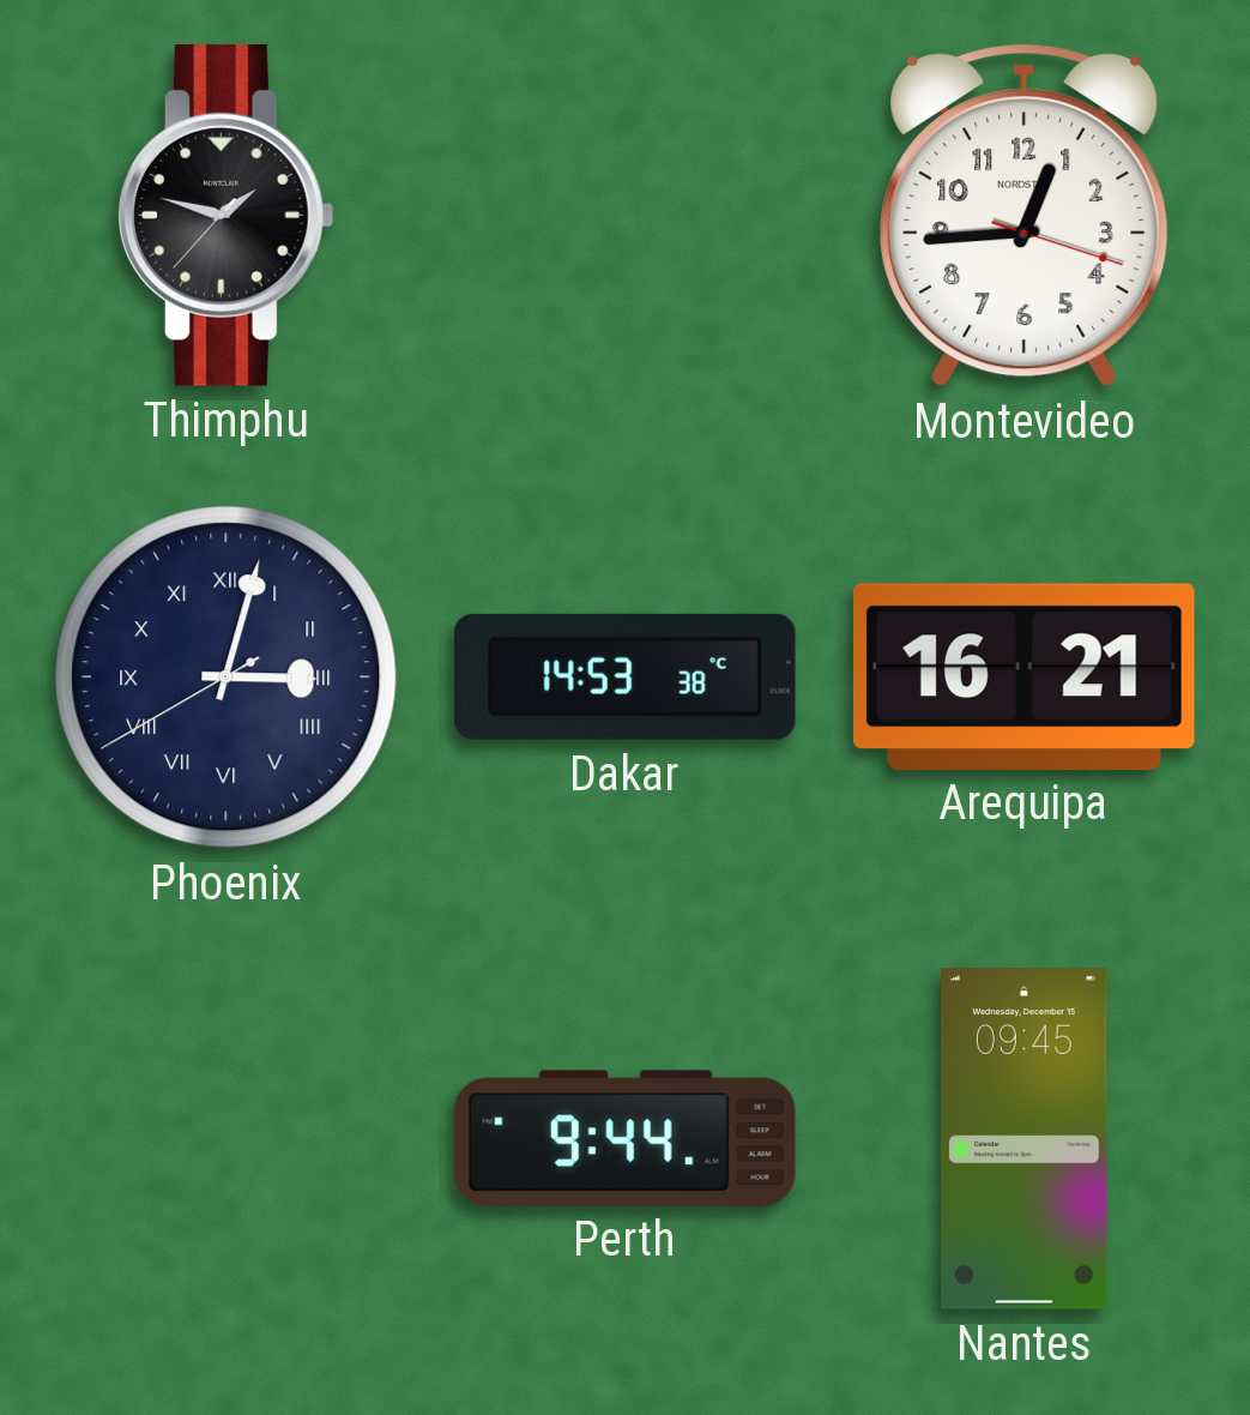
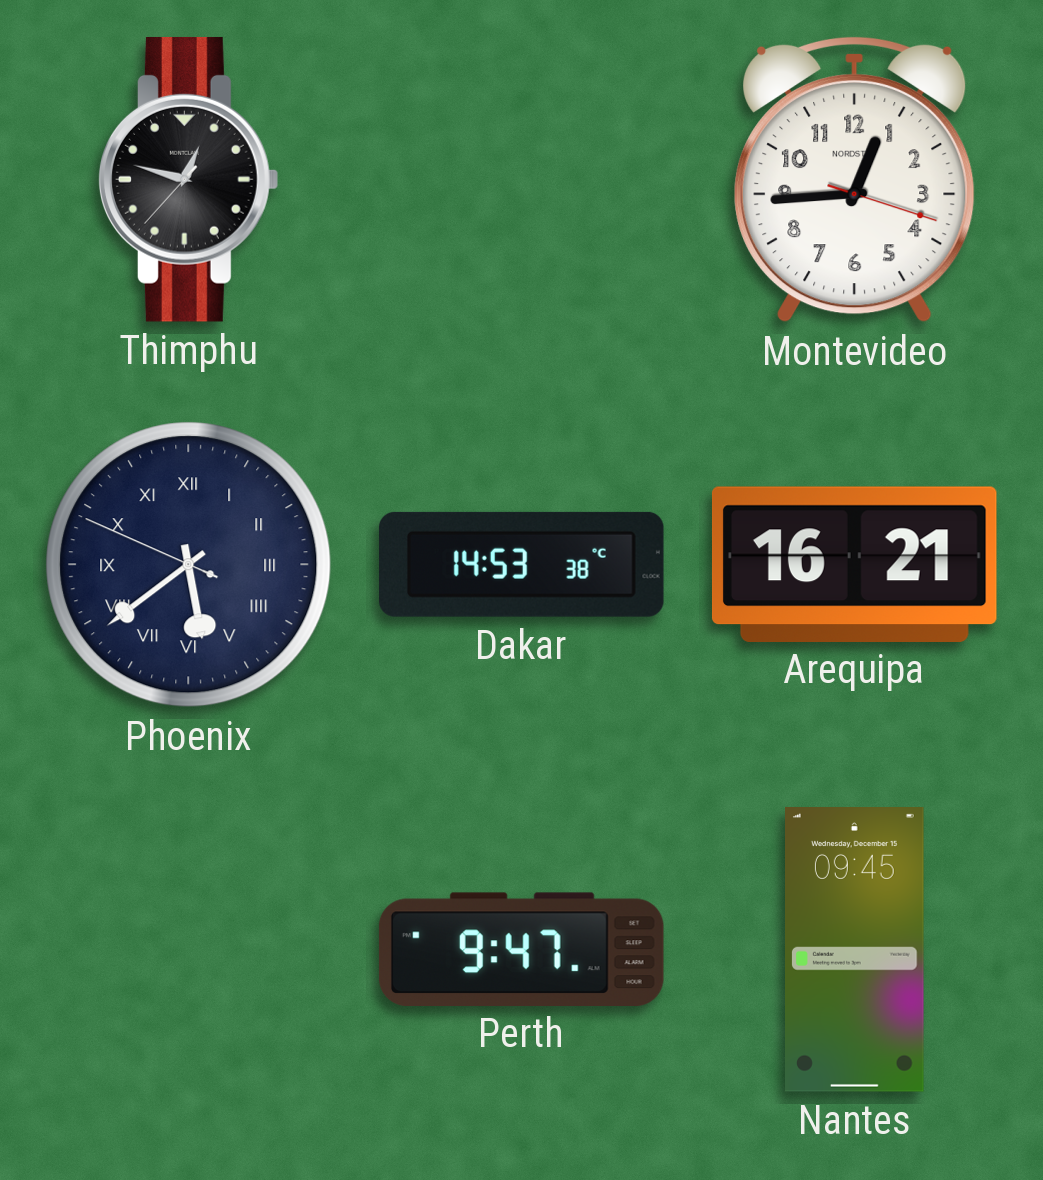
Thimphu: 1:47 -> 12:47 (189, 179)
Phoenix: 3:02 -> 5:38 (189, 565)
Perth: 9:44 -> 9:47 (521, 949)
